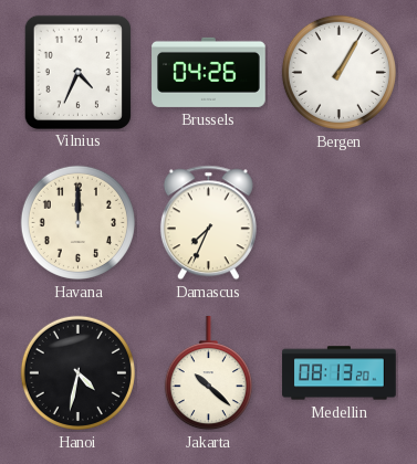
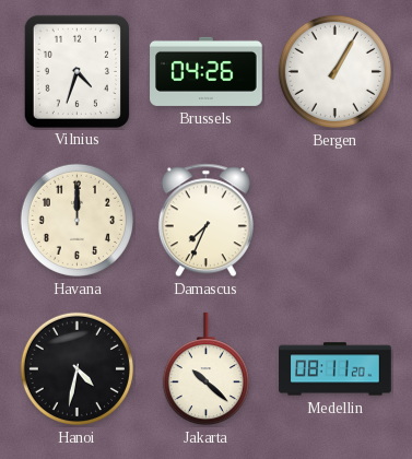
Vilnius: 4:34 -> 4:33 (76, 71)
Medellin: 08:13 -> 08:11 (336, 369)
